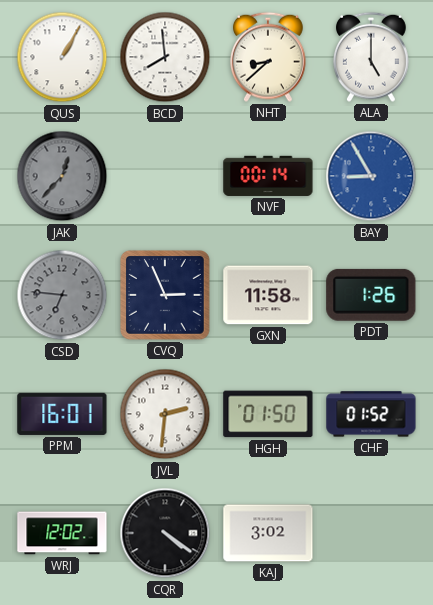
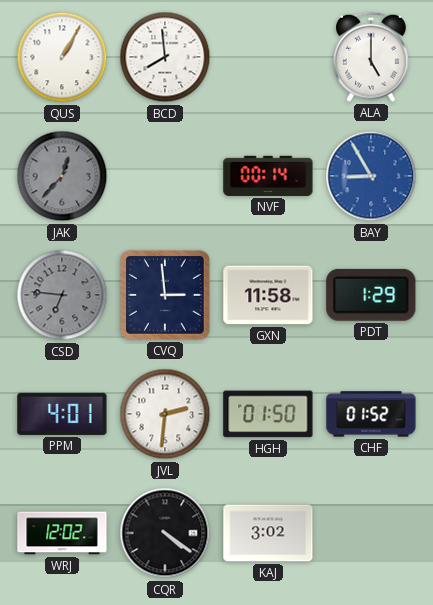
NHT: 8:38 -> none (269, 57)
CVQ: 2:56 -> 2:59 (165, 295)
PDT: 1:26 -> 1:29 (371, 295)
PPM: 16:01 -> 4:01 (62, 414)
